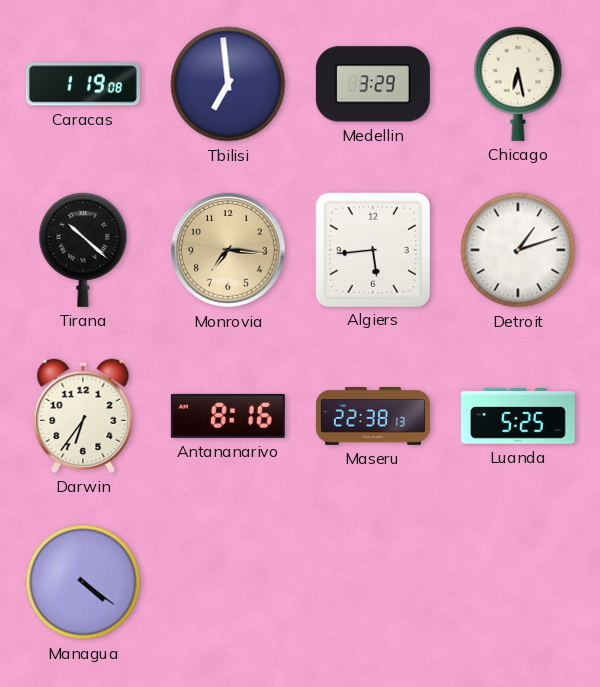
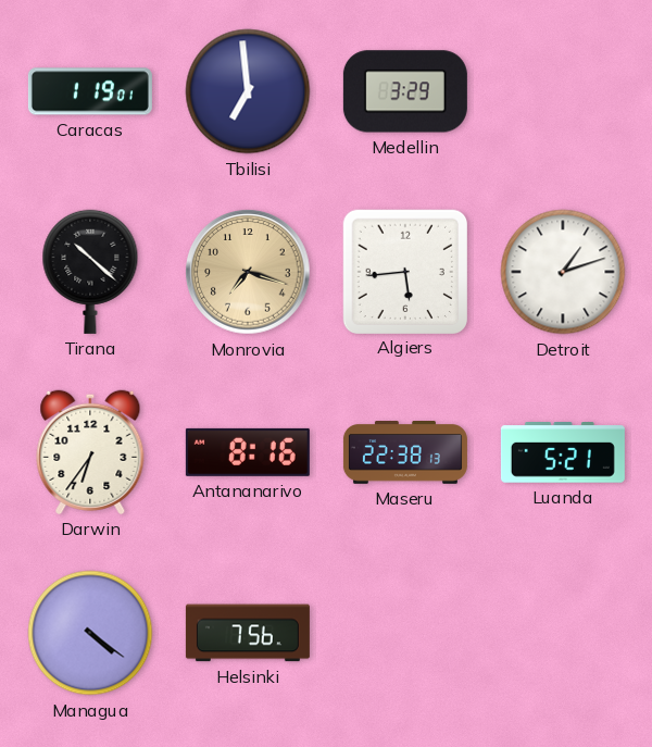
Caracas: 1:19:08 -> 1:19:01 (90, 91)
Chicago: 6:28 -> none (518, 84)
Monrovia: 7:16 -> 7:18 (248, 272)
Luanda: 5:25 -> 5:21 (563, 452)
Helsinki: none -> 7:56 (248, 633)
